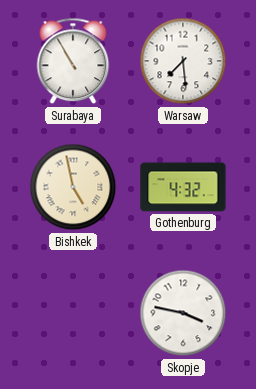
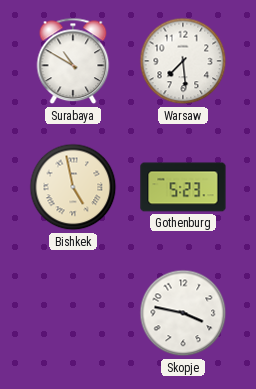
Surabaya: 10:55 -> 10:50 (73, 61)
Gothenburg: 4:32 -> 5:23 (183, 187)
